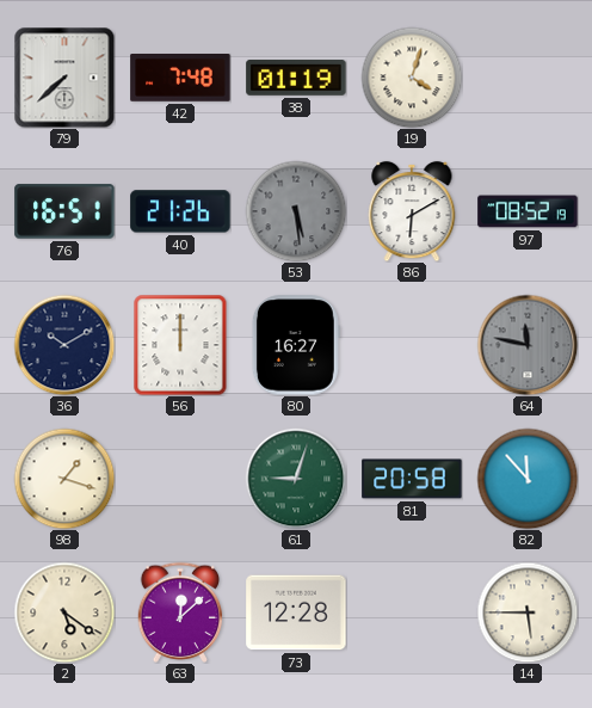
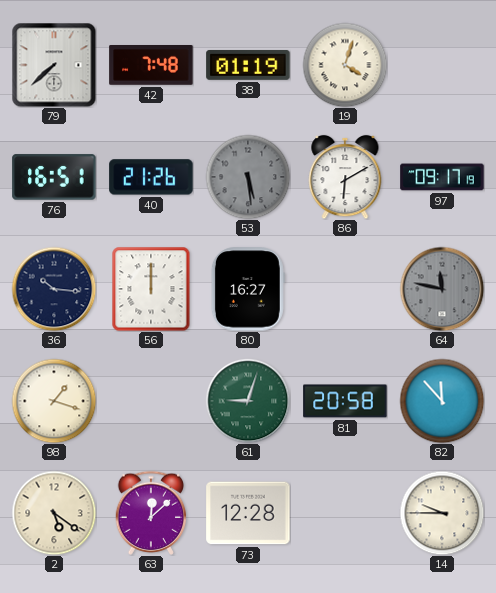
97: 08:52 -> 09:17 (442, 177)
36: 10:10 -> 10:16 (54, 289)
14: 5:45 -> 9:45 (442, 513)
